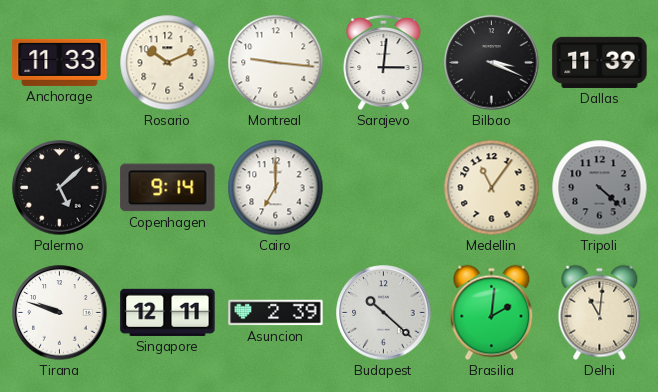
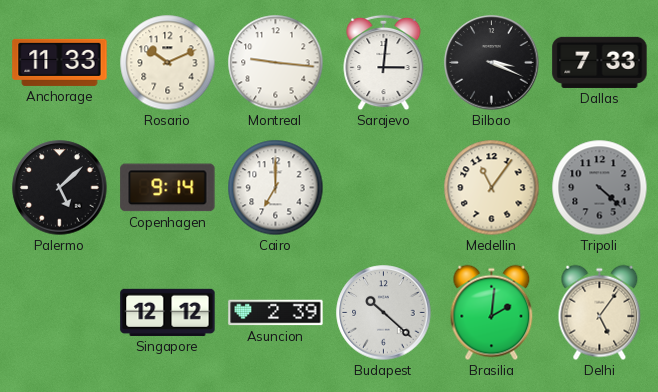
Dallas: 11:39 -> 7:33 (600, 62)
Tirana: 9:48 -> none (60, 313)
Singapore: 12:11 -> 12:12 (168, 312)
Delhi: 11:01 -> 5:06 (600, 313)
